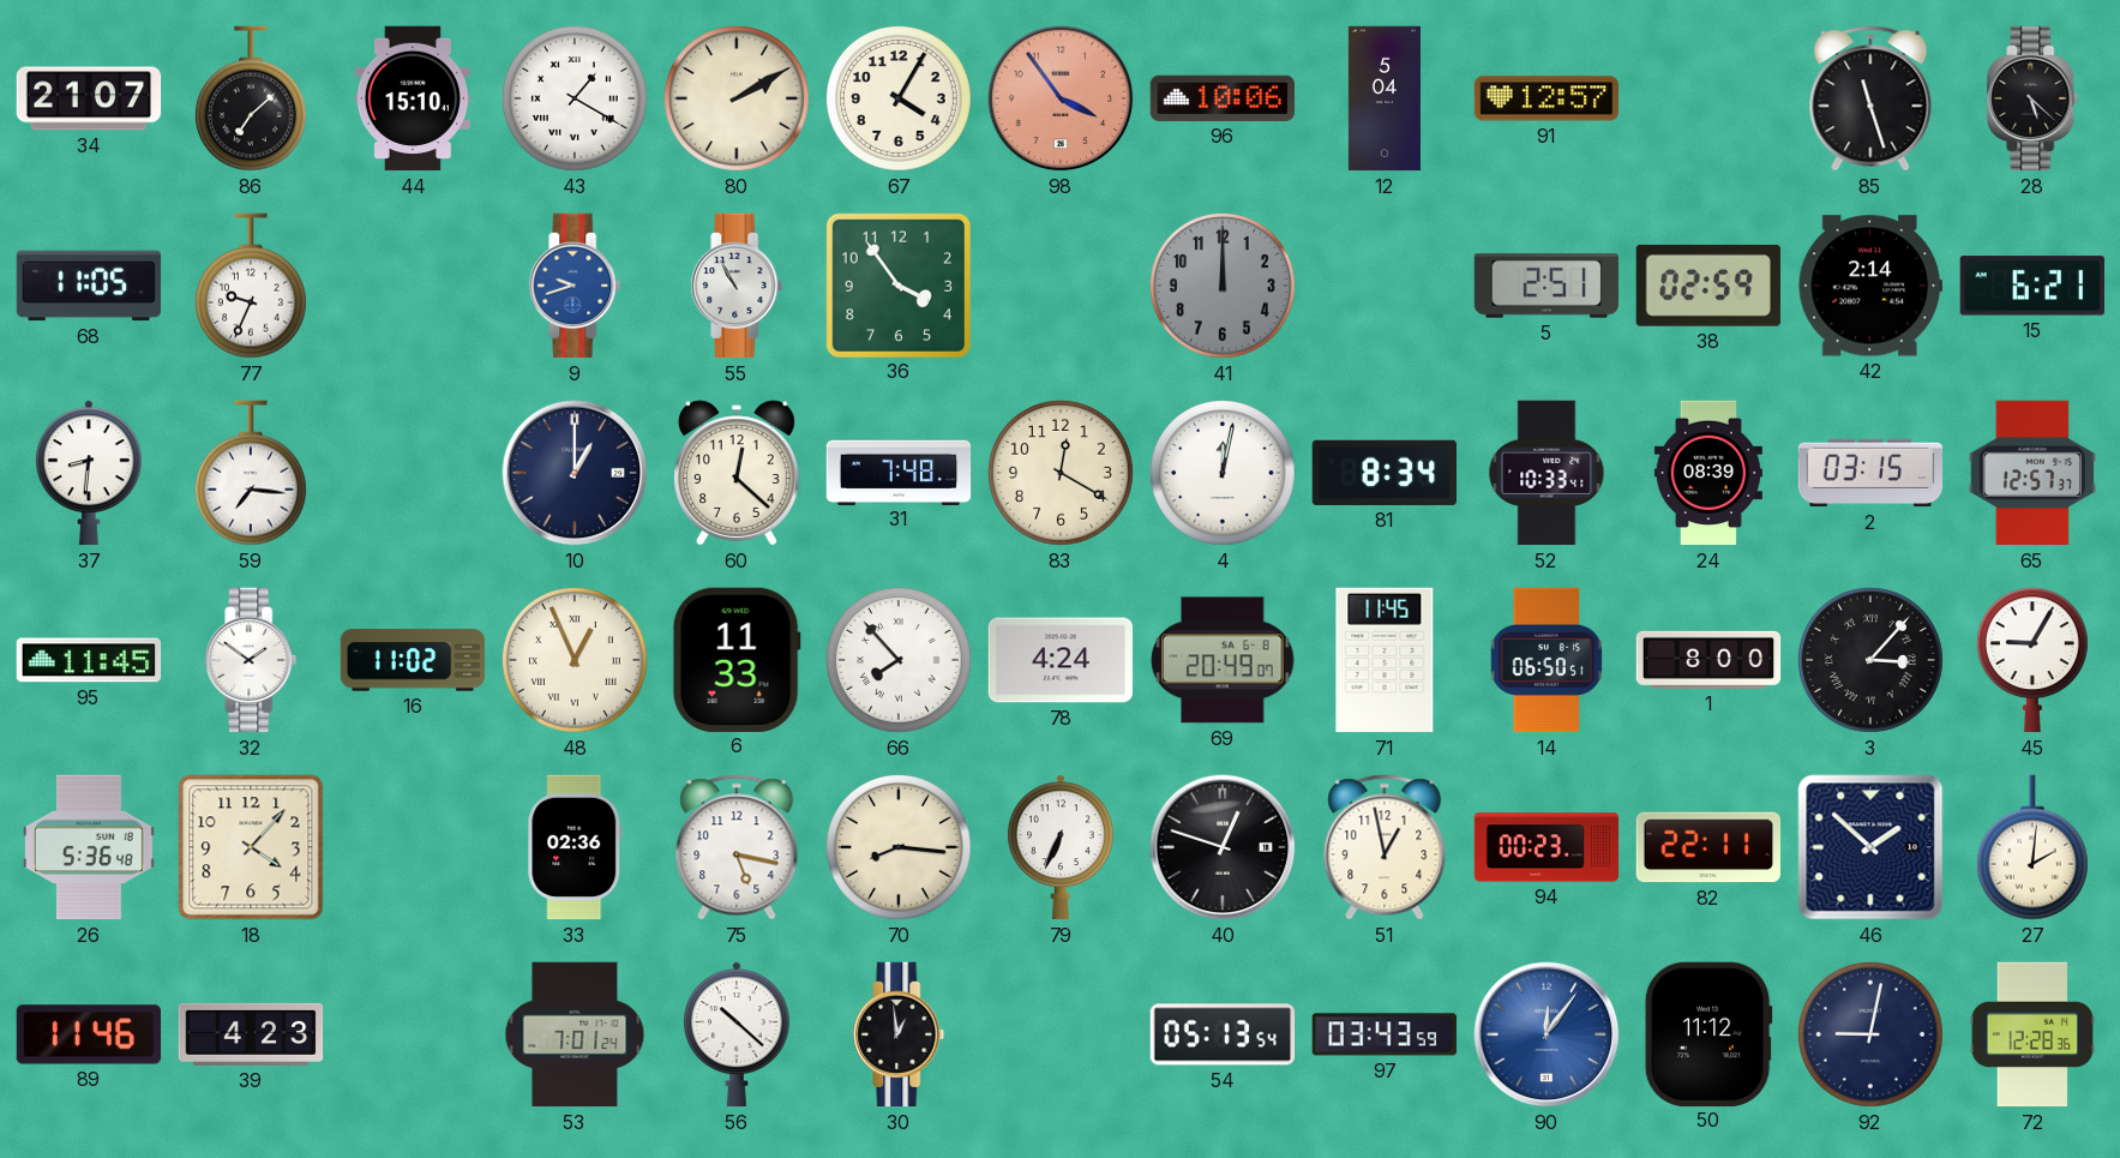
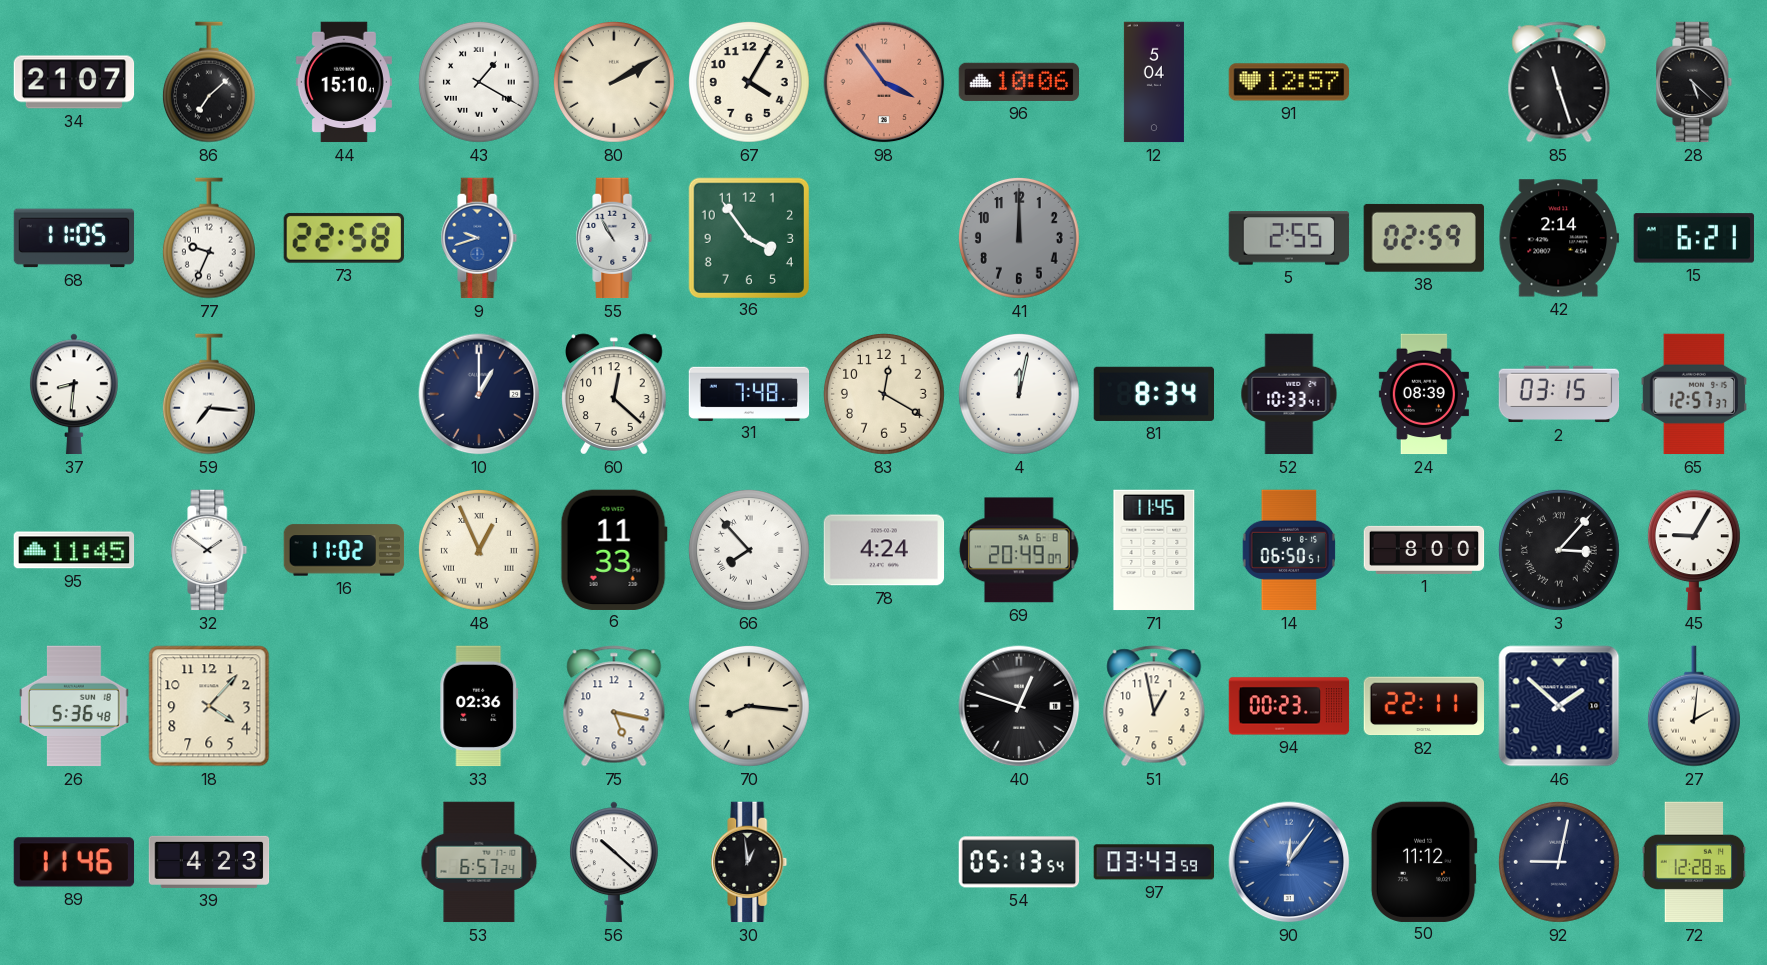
73: none -> 22:58 (344, 238)
5: 2:51 -> 2:55 (1289, 238)
79: 6:34 -> none (1061, 847)
53: 7:01 -> 6:57 (479, 862)
